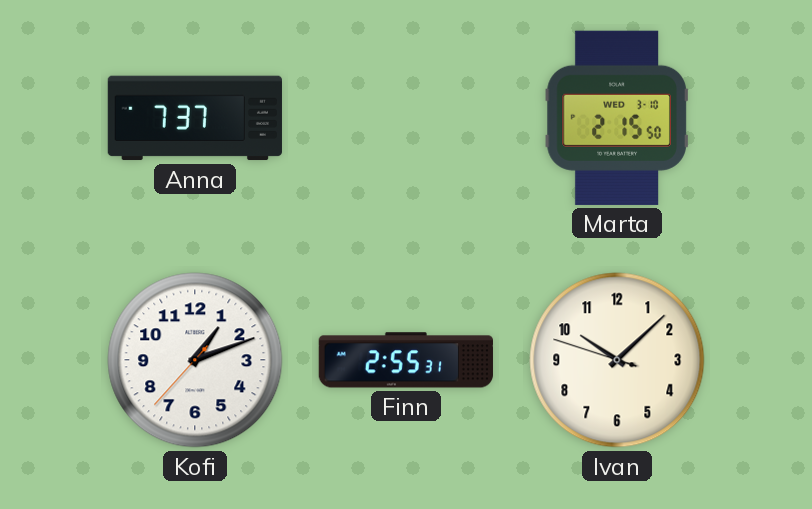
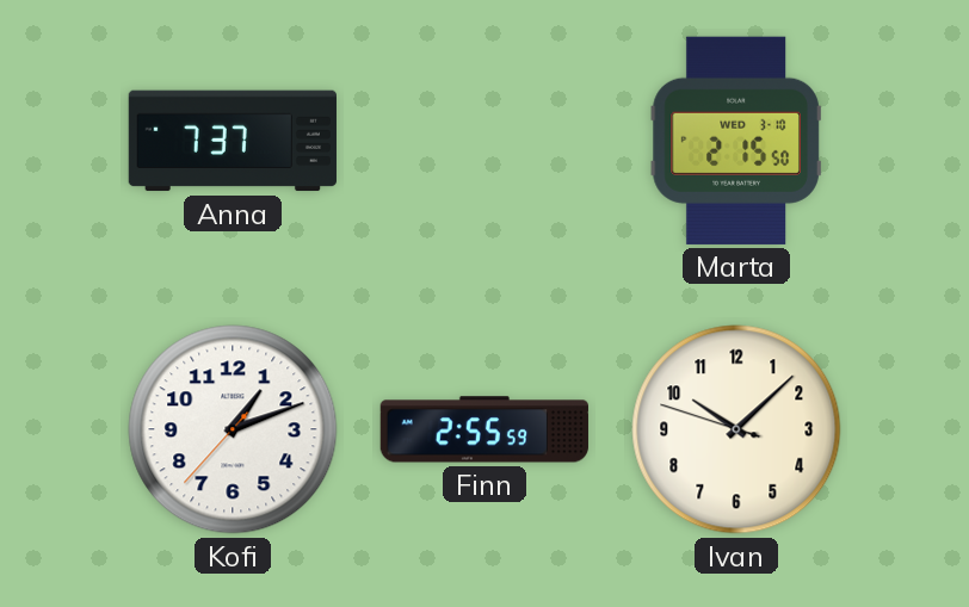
Finn: 2:55:31 -> 2:55:59 (484, 429)
